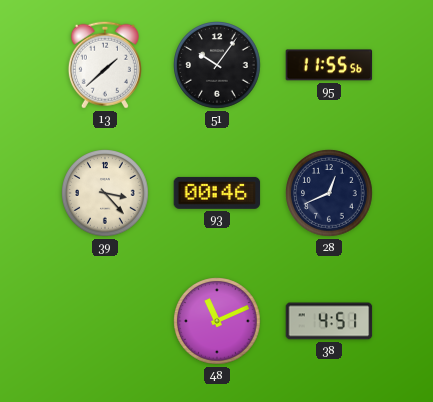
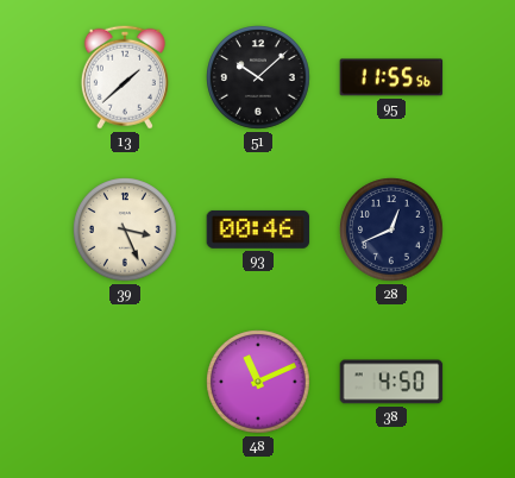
51: 10:06 -> 10:08 (258, 77)
39: 3:23 -> 3:26 (125, 229)
38: 4:51 -> 4:50 (391, 382)
